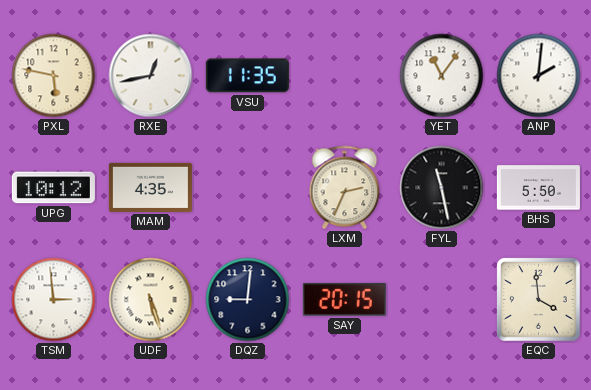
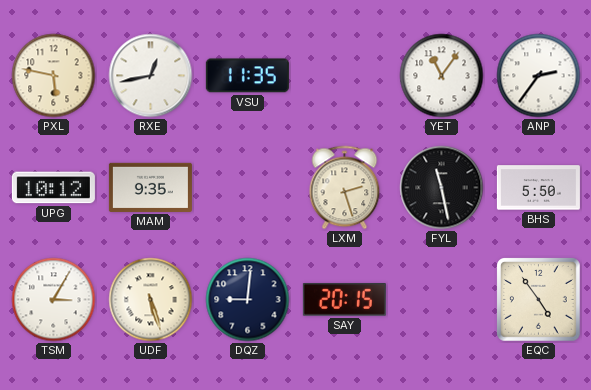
ANP: 2:01 -> 2:36 (539, 76)
MAM: 4:35 -> 9:35 (150, 187)
LXM: 2:34 -> 2:27 (345, 188)
TSM: 2:59 -> 3:05 (54, 300)
EQC: 3:59 -> 4:54 (539, 300)
